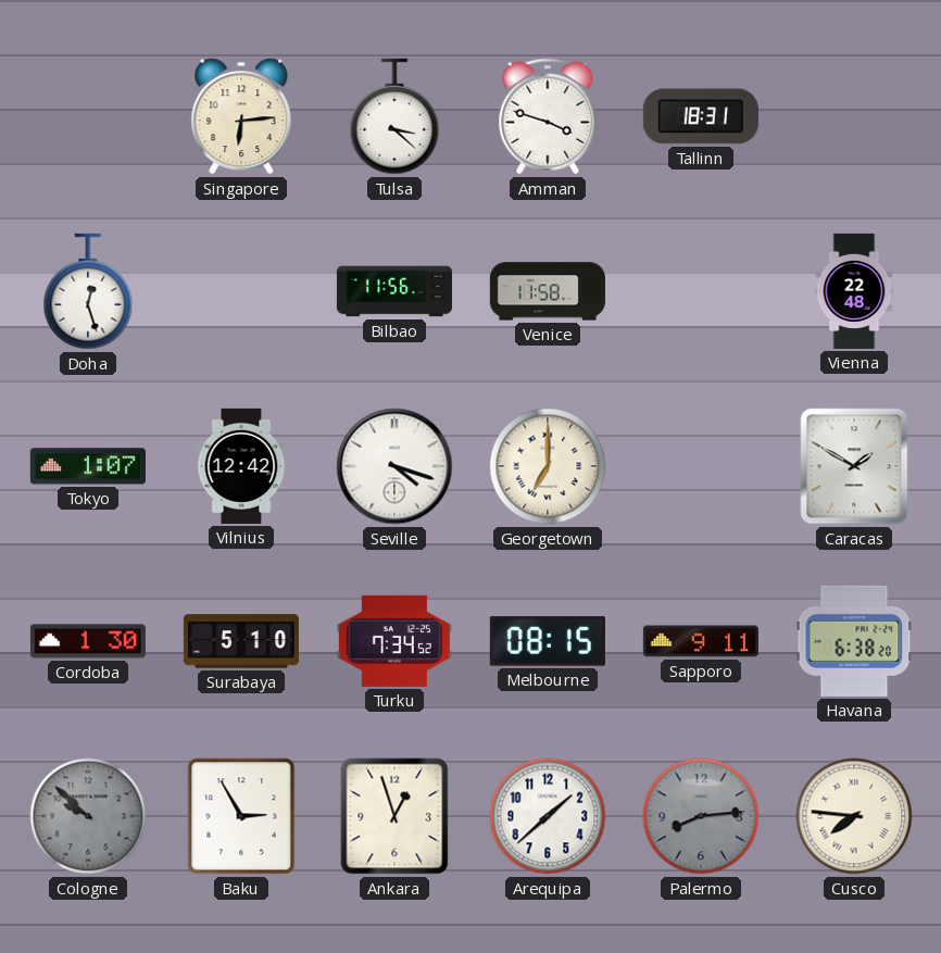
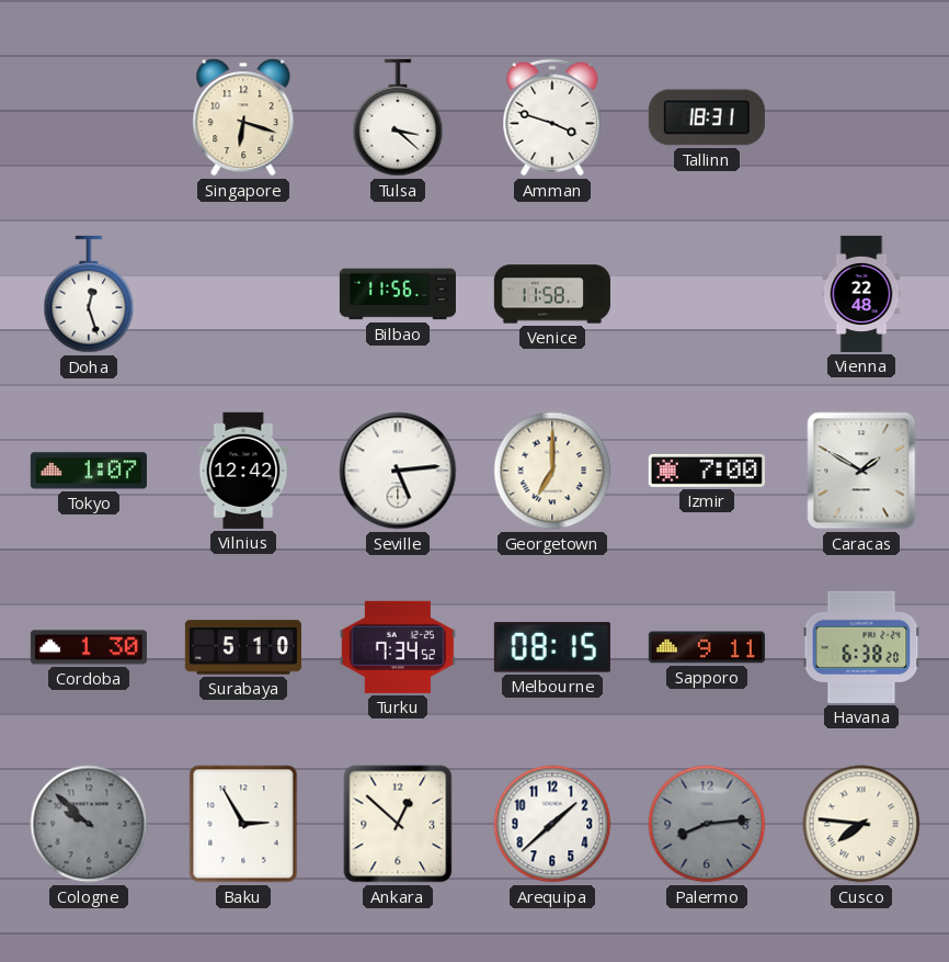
Singapore: 6:14 -> 6:18 (243, 117)
Seville: 4:18 -> 5:14 (398, 471)
Izmir: none -> 7:00 (707, 471)
Ankara: 12:57 -> 12:52 (398, 824)
